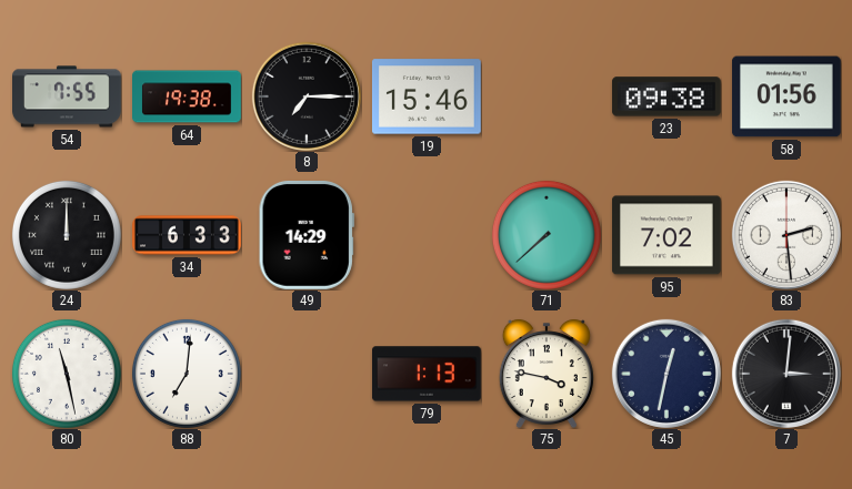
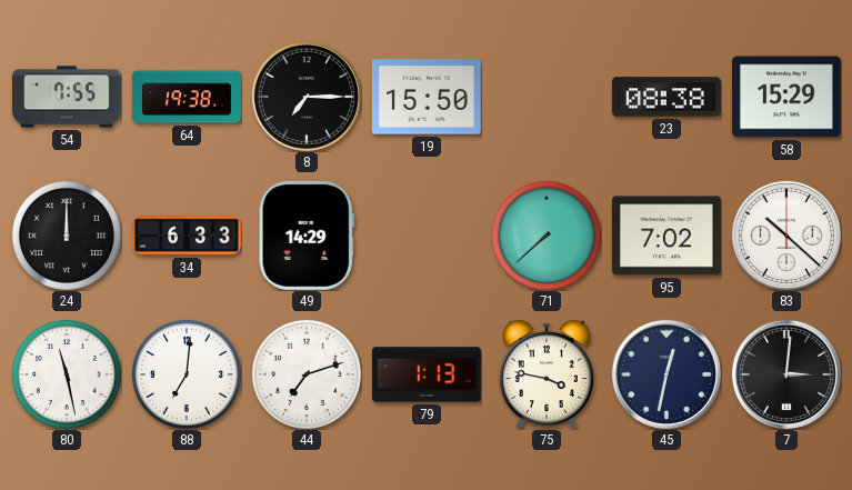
19: 15:46 -> 15:50 (427, 97)
23: 09:38 -> 08:38 (666, 97)
58: 01:56 -> 15:29 (786, 97)
83: 2:29 -> 10:22 (786, 236)
44: none -> 7:12 (307, 374)
